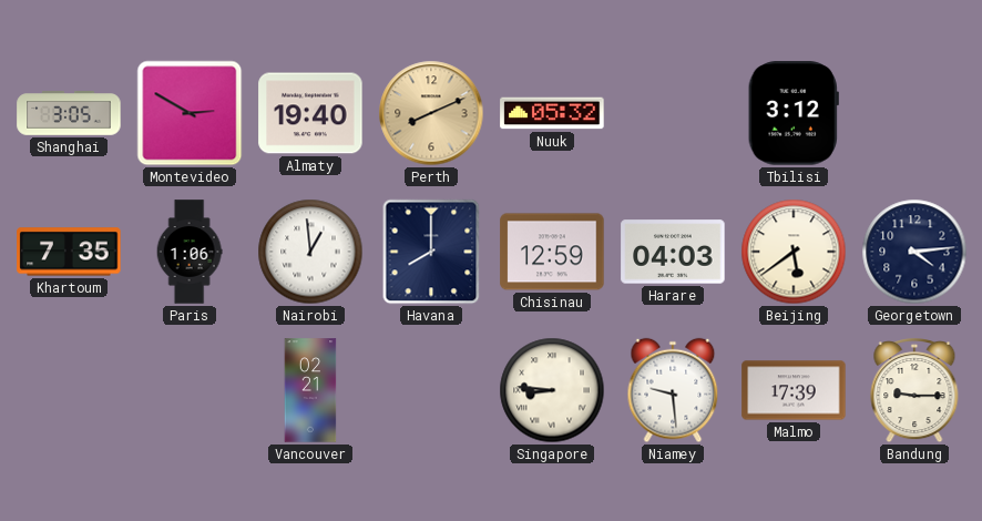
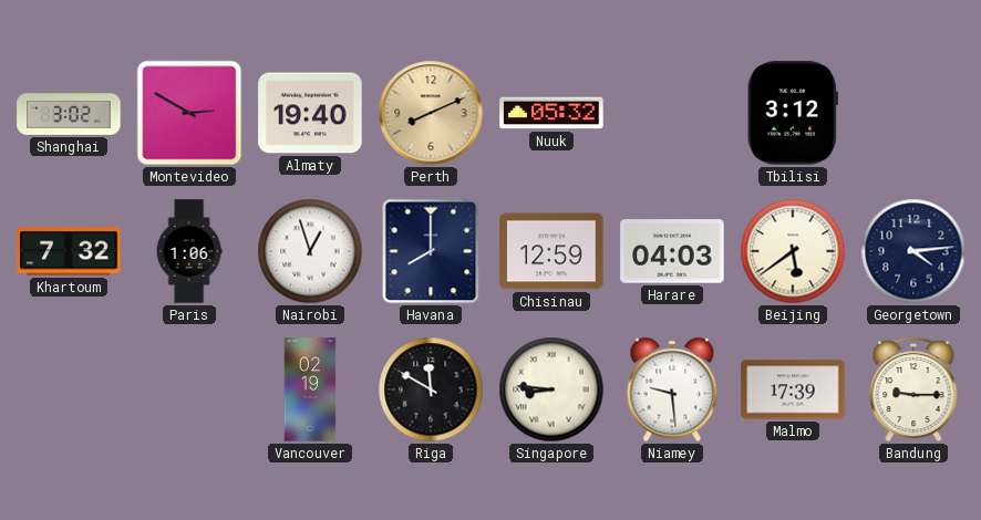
Shanghai: 3:05 -> 3:02 (69, 113)
Khartoum: 7:35 -> 7:32 (69, 251)
Nairobi: 12:59 -> 12:57 (310, 251)
Vancouver: 02:21 -> 02:19 (310, 389)
Riga: none -> 11:50 (431, 389)
